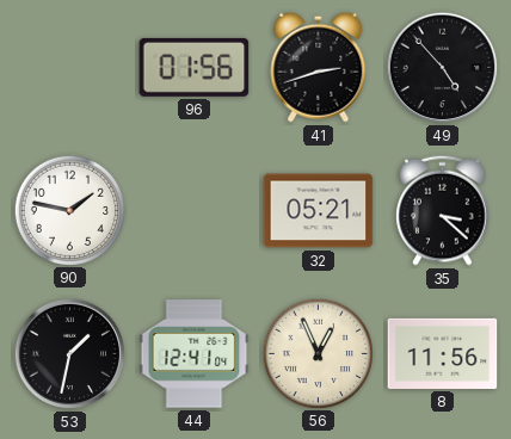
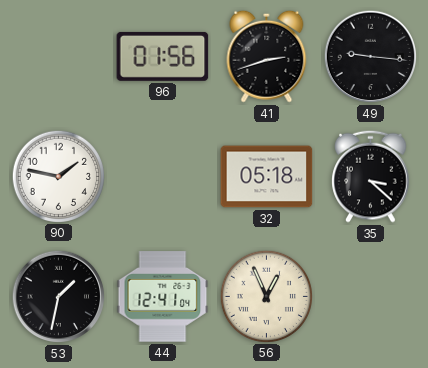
49: 4:53 -> 9:16 (371, 57)
32: 05:21 -> 05:18 (267, 177)
8: 11:56 -> none (443, 353)
